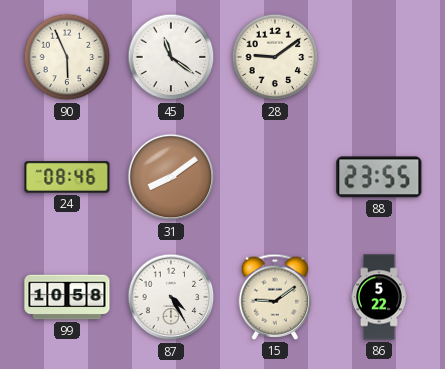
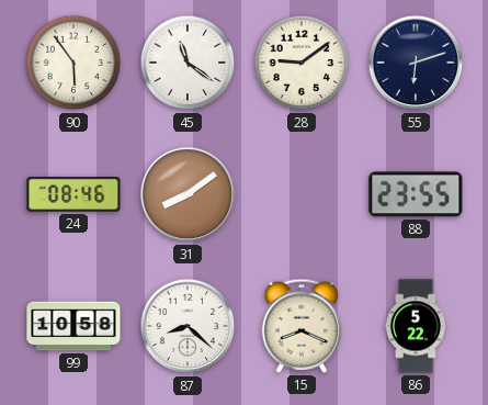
90: 5:56 -> 5:54 (73, 63)
55: none -> 6:12 (416, 63)
87: 4:25 -> 8:22 (188, 326)
15: 9:09 -> 8:19 (302, 326)
